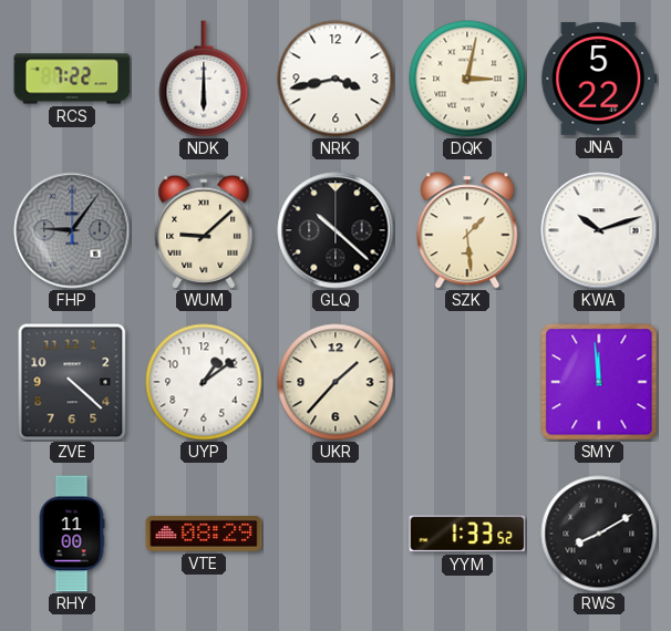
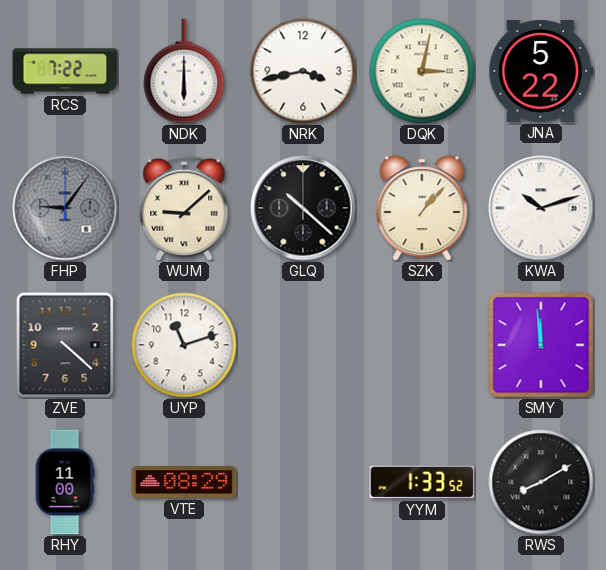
SZK: 1:29 -> 1:07 (422, 208)
UYP: 1:09 -> 11:12 (184, 345)
UKR: 1:37 -> none (335, 382)
